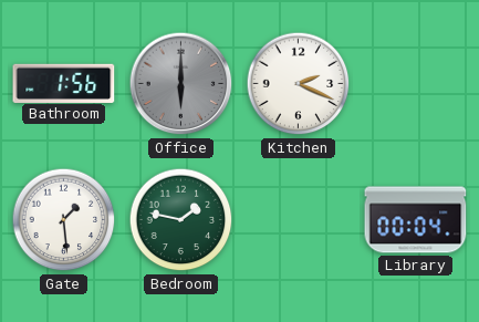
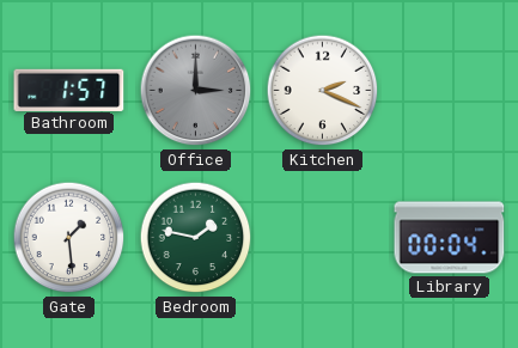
Bathroom: 1:56 -> 1:57 (69, 90)
Office: 6:00 -> 3:00 (196, 91)
